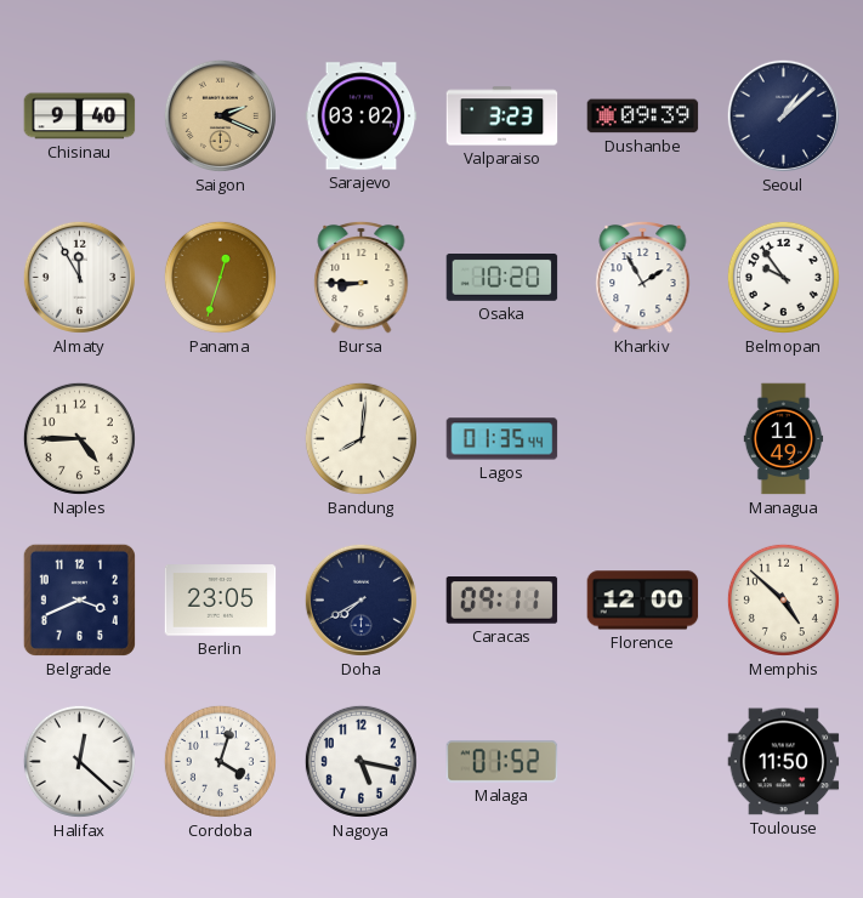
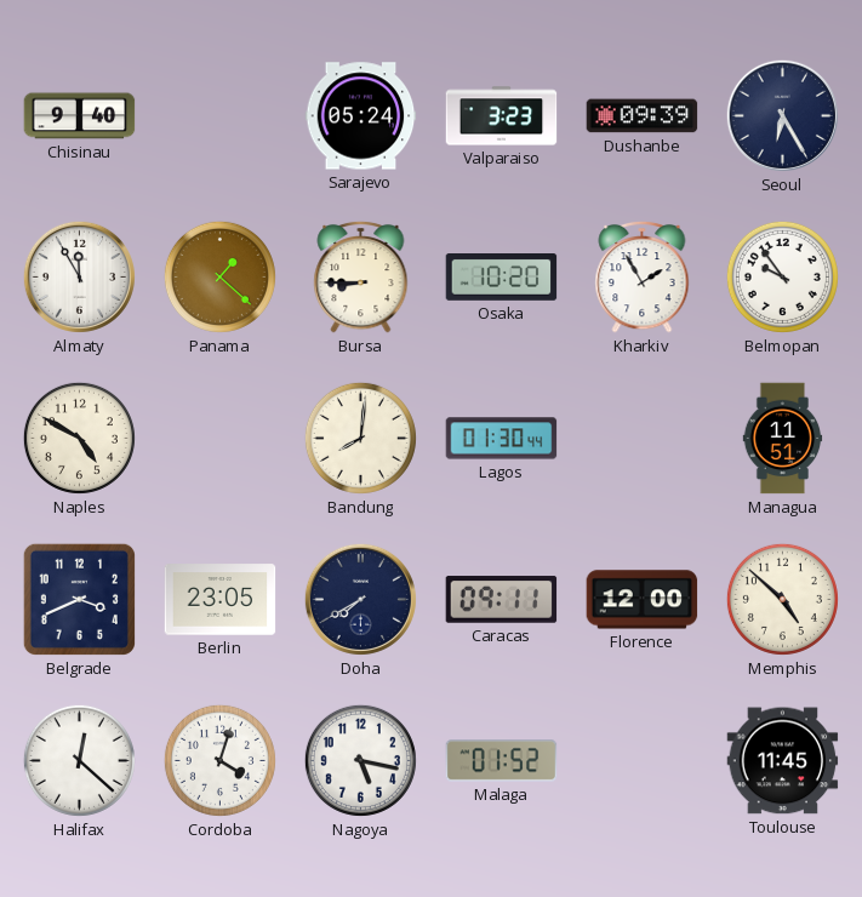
Saigon: 2:19 -> none (220, 115)
Sarajevo: 03:02 -> 05:24 (361, 116)
Seoul: 1:08 -> 6:25 (782, 115)
Panama: 12:33 -> 1:22 (219, 276)
Naples: 4:45 -> 4:50 (79, 438)
Lagos: 01:35 -> 01:30 (502, 439)
Managua: 11:49 -> 11:51 (783, 439)
Toulouse: 11:50 -> 11:45 (783, 761)
